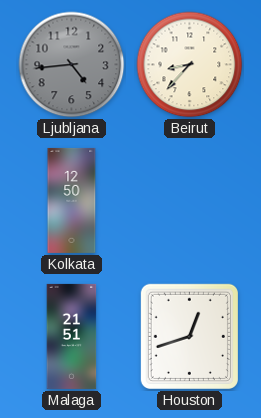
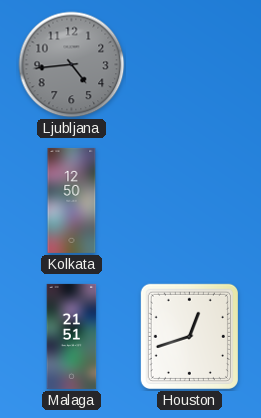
Beirut: 8:37 -> none (190, 65)
